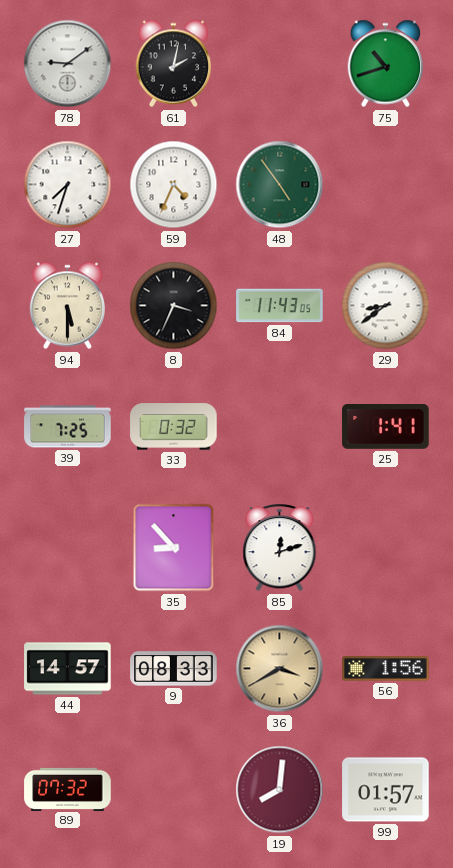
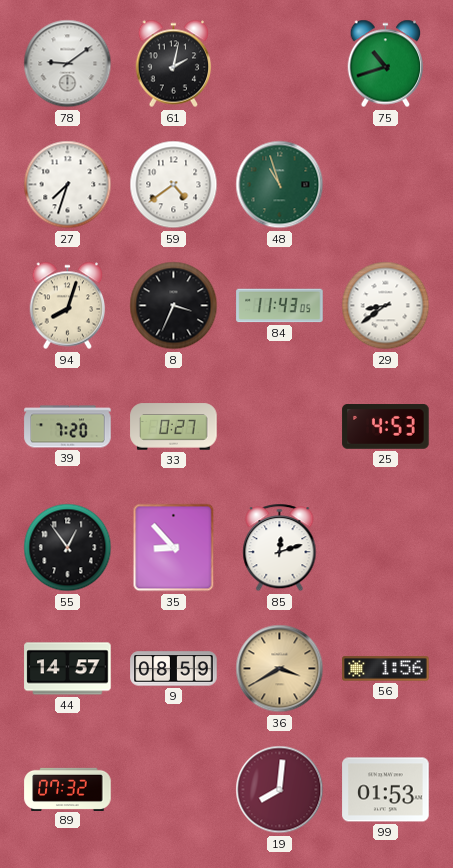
59: 4:34 -> 4:39 (174, 185)
48: 4:54 -> 10:57 (280, 185)
94: 5:30 -> 8:03 (68, 306)
39: 7:25 -> 7:20 (68, 427)
33: 0:32 -> 0:27 (174, 427)
25: 1:41 -> 4:53 (386, 427)
55: none -> 12:54 (68, 548)
9: 08:33 -> 08:59 (174, 669)
99: 01:57 -> 01:53 (386, 790)
